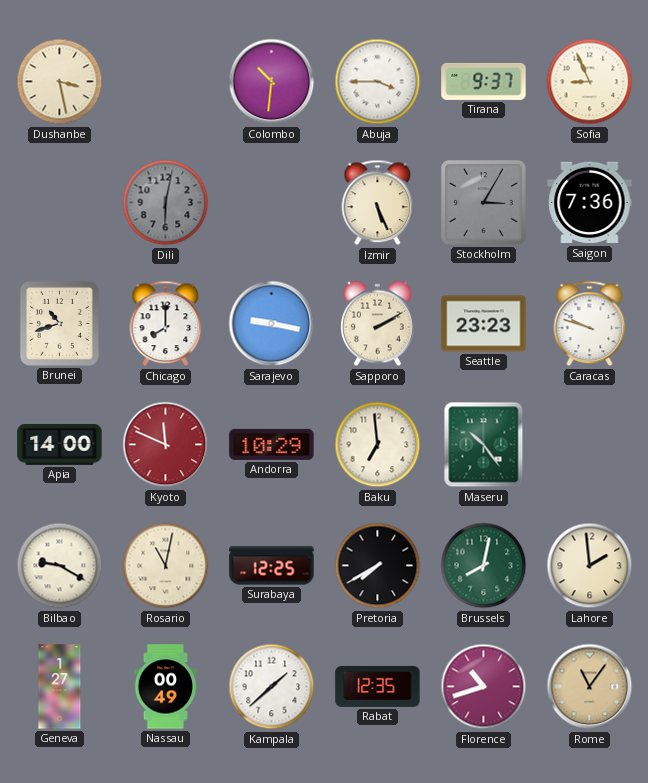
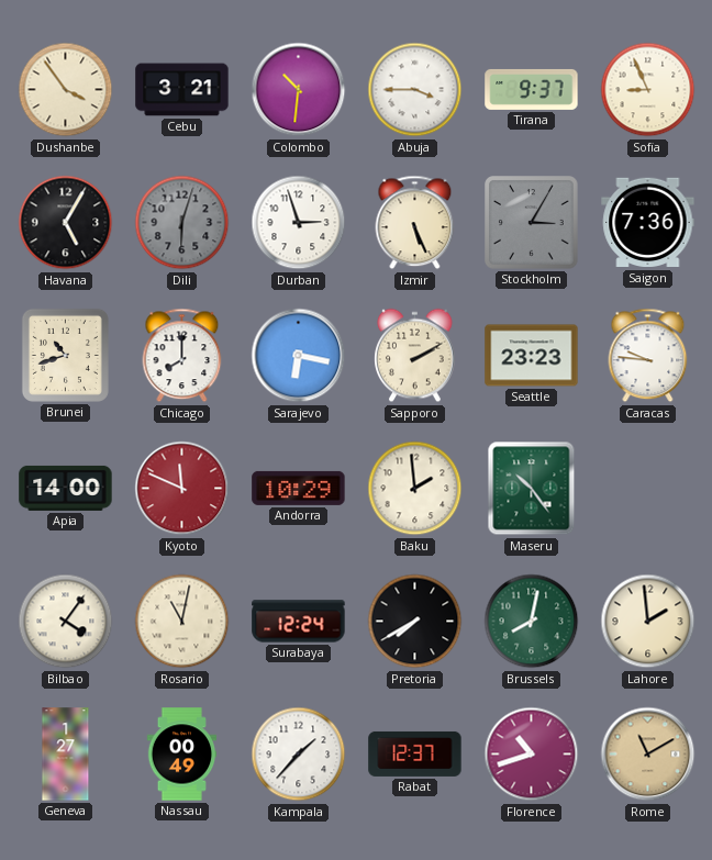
Dushanbe: 3:28 -> 3:54 (66, 90)
Cebu: none -> 3:21 (182, 90)
Havana: none -> 5:05 (66, 223)
Dili: 6:02 -> 6:03 (182, 223)
Durban: none -> 2:57 (299, 223)
Sarajevo: 9:17 -> 6:17 (299, 356)
Caracas: 9:48 -> 9:46 (648, 356)
Baku: 6:59 -> 1:59 (415, 489)
Bilbao: 9:20 -> 4:06 (66, 622)
Surabaya: 12:25 -> 12:24 (299, 622)
Kampala: 1:38 -> 1:37 (299, 755)
Rabat: 12:35 -> 12:37 (415, 753)
Rome: 11:06 -> 11:10 (648, 755)
